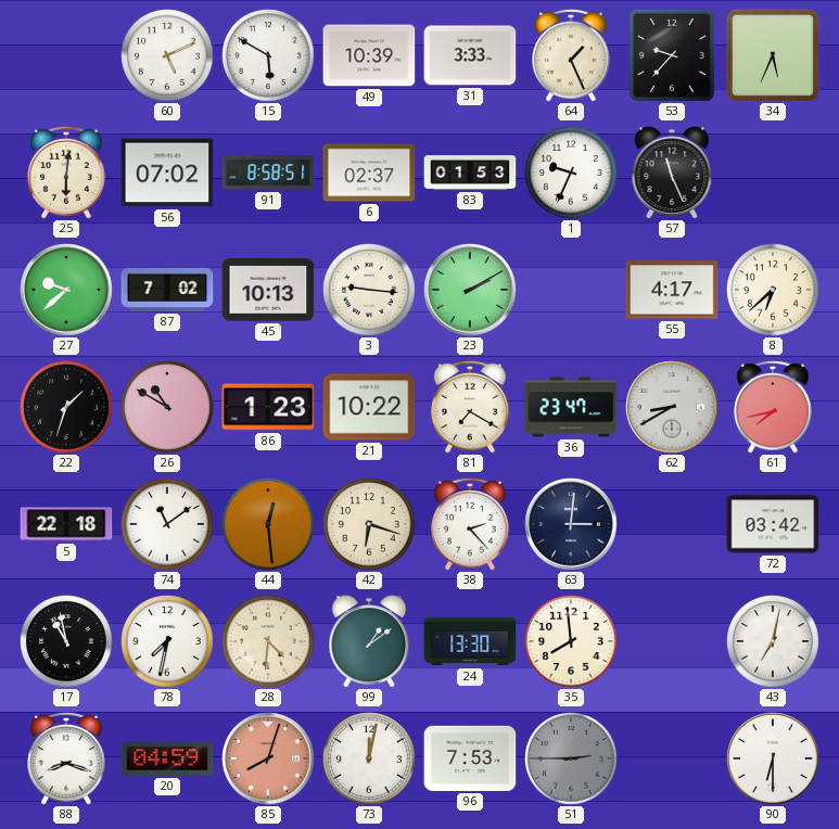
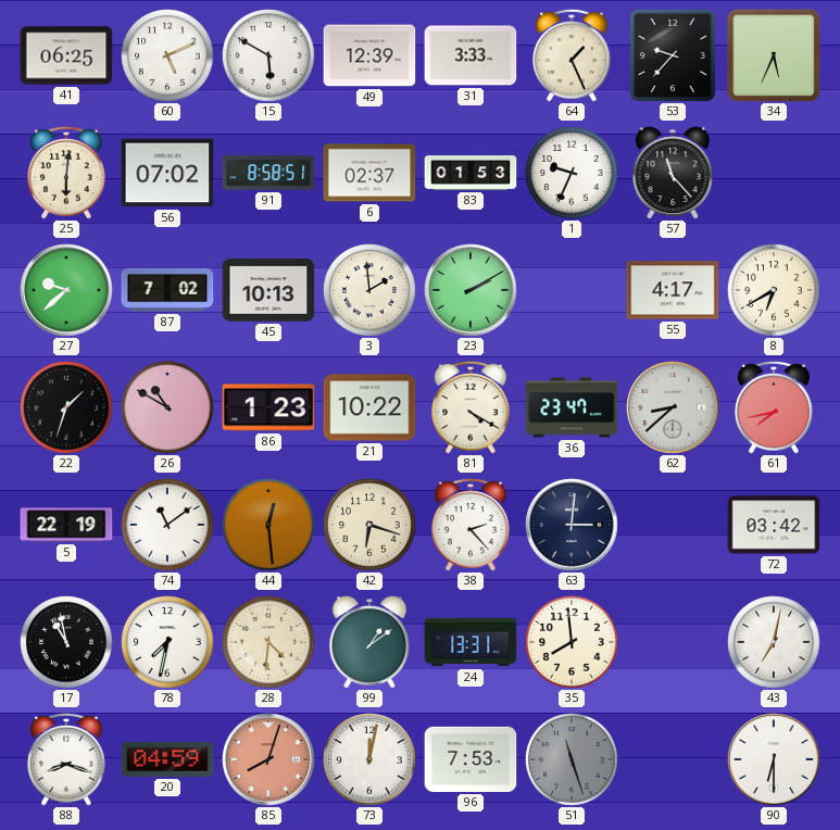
41: none -> 06:25 (66, 55)
49: 10:39 -> 12:39 (369, 55)
57: 11:26 -> 11:23 (673, 173)
3: 9:16 -> 1:59 (369, 290)
8: 6:38 -> 6:40 (774, 290)
81: 7:20 -> 4:20 (472, 407)
62: 8:40 -> 8:38 (673, 407)
5: 22:18 -> 22:19 (66, 525)
24: 13:30 -> 13:31 (471, 642)
51: 2:45 -> 11:27 (572, 759)
